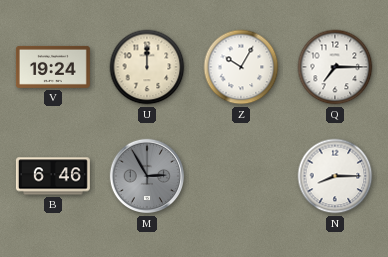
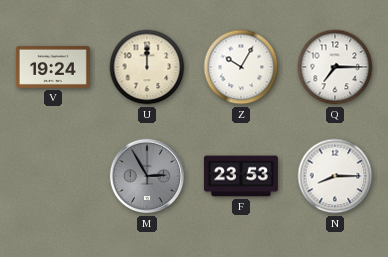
B: 6:46 -> none (53, 176)
F: none -> 23:53 (241, 176)
